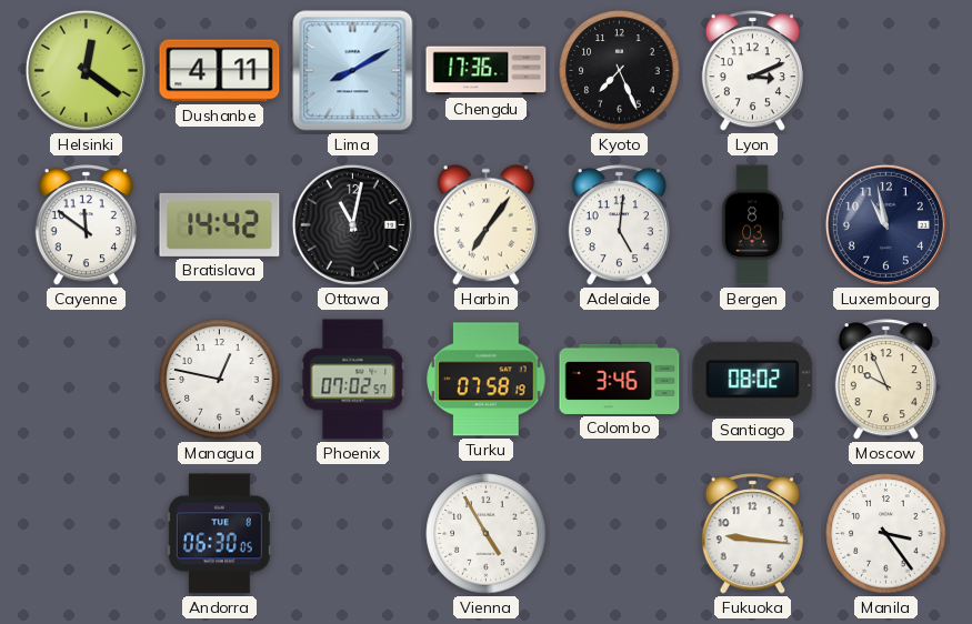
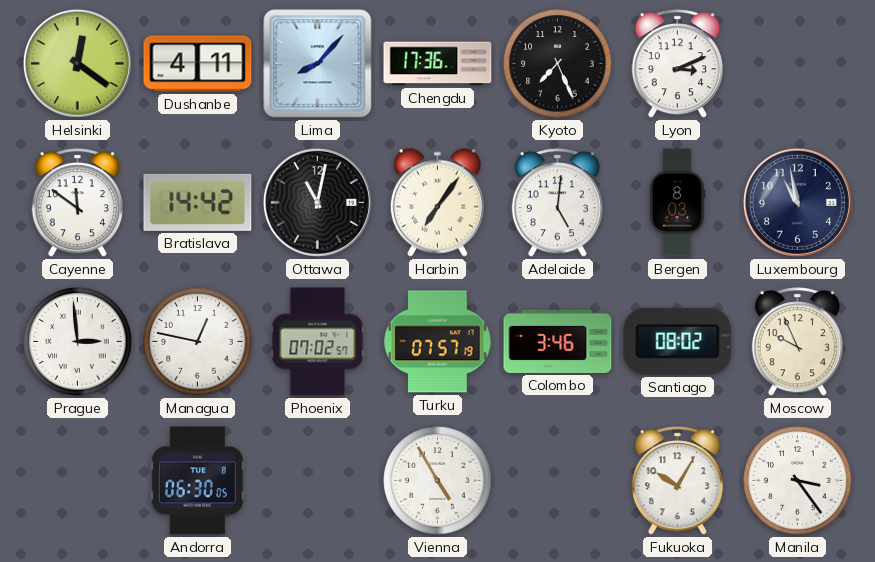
Lima: 8:10 -> 8:07 (318, 64)
Prague: none -> 2:59 (78, 342)
Turku: 07:58 -> 07:57 (438, 342)
Fukuoka: 9:16 -> 10:05 (677, 481)
